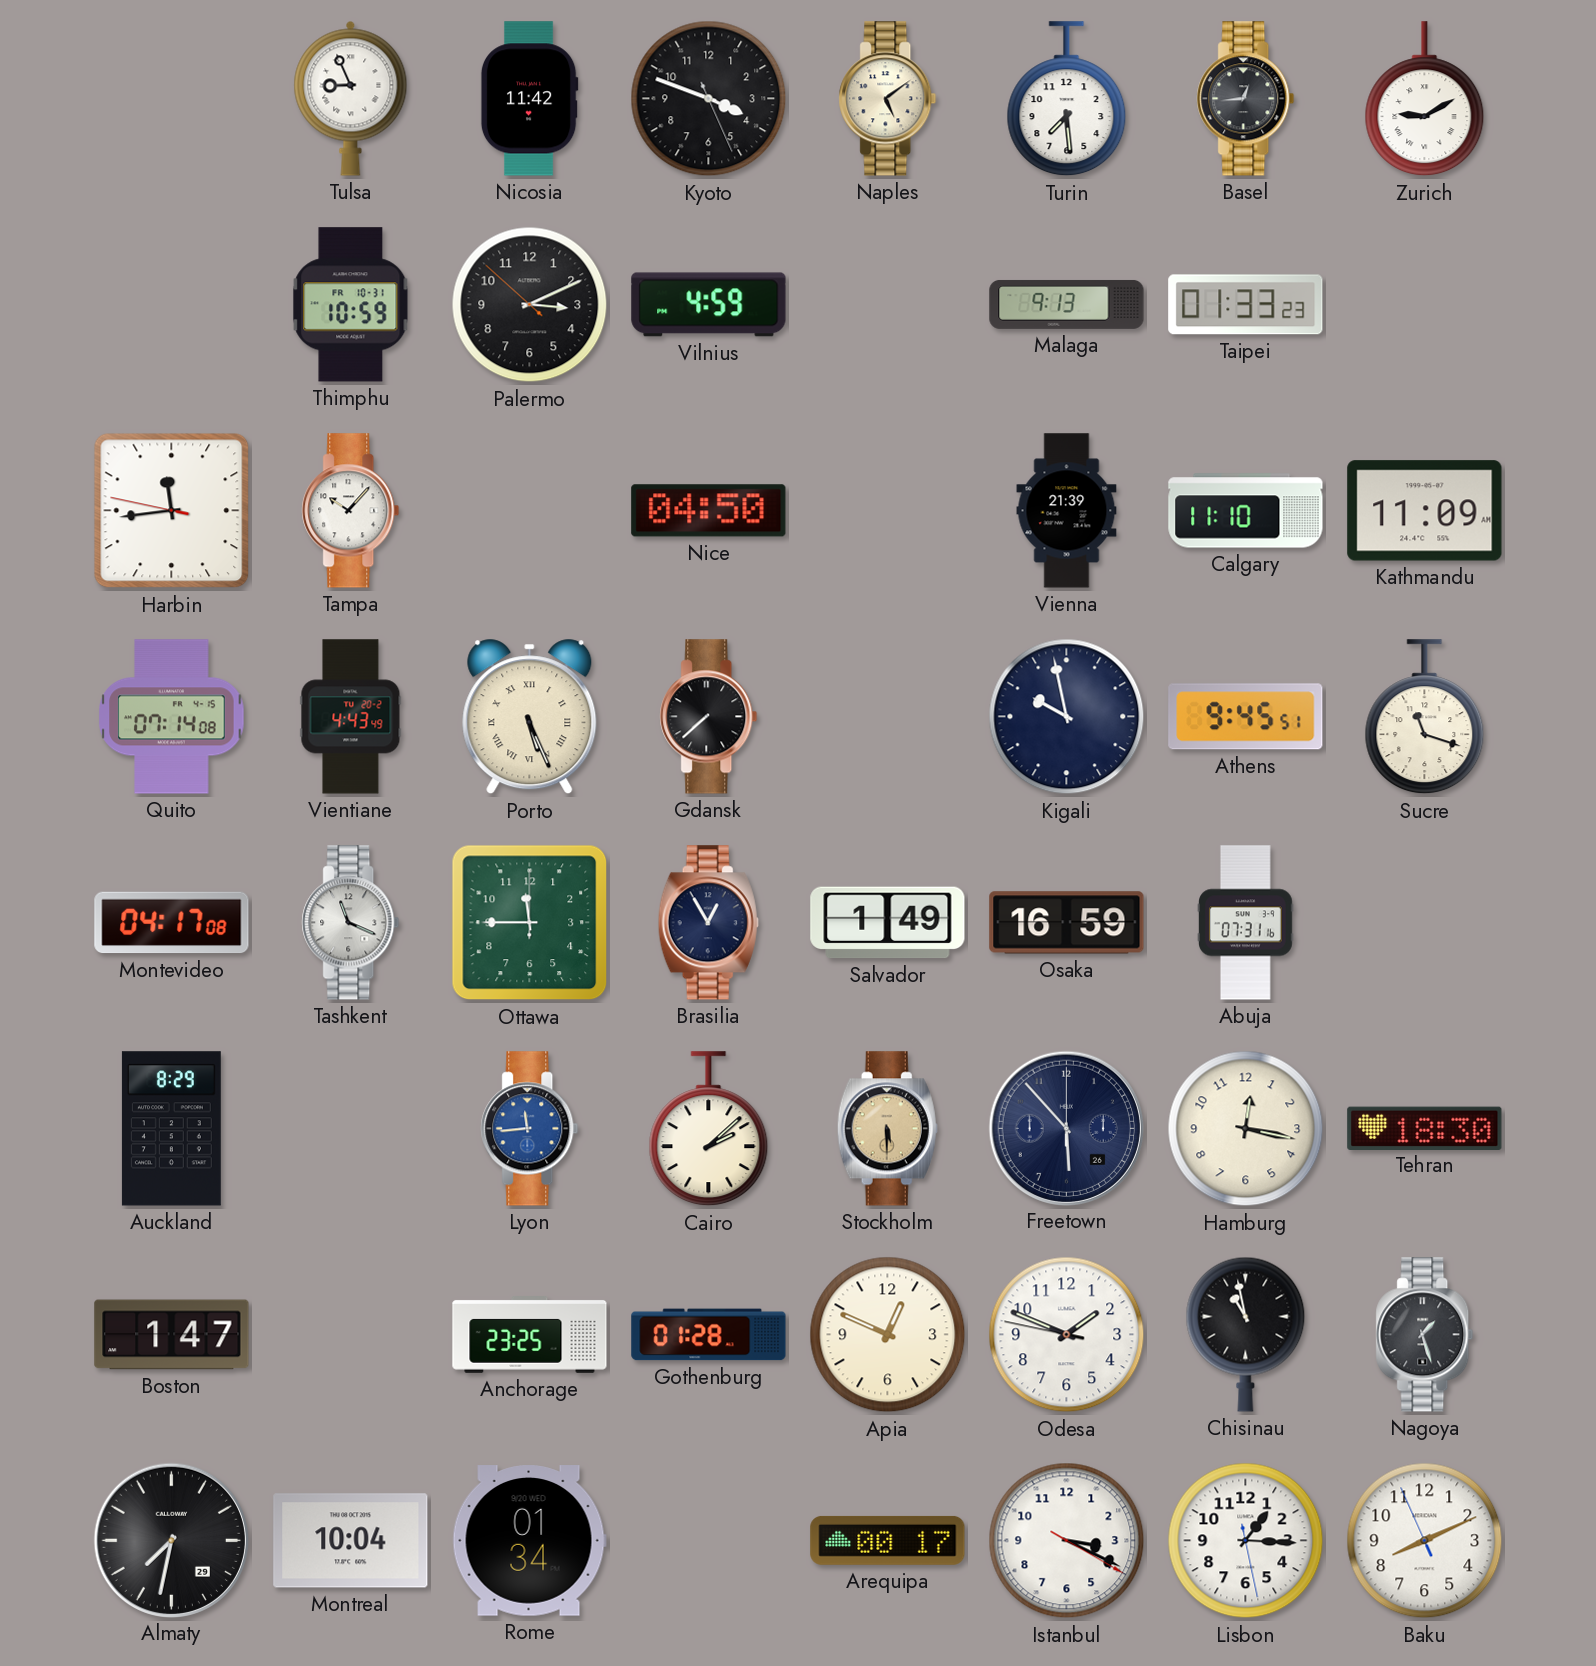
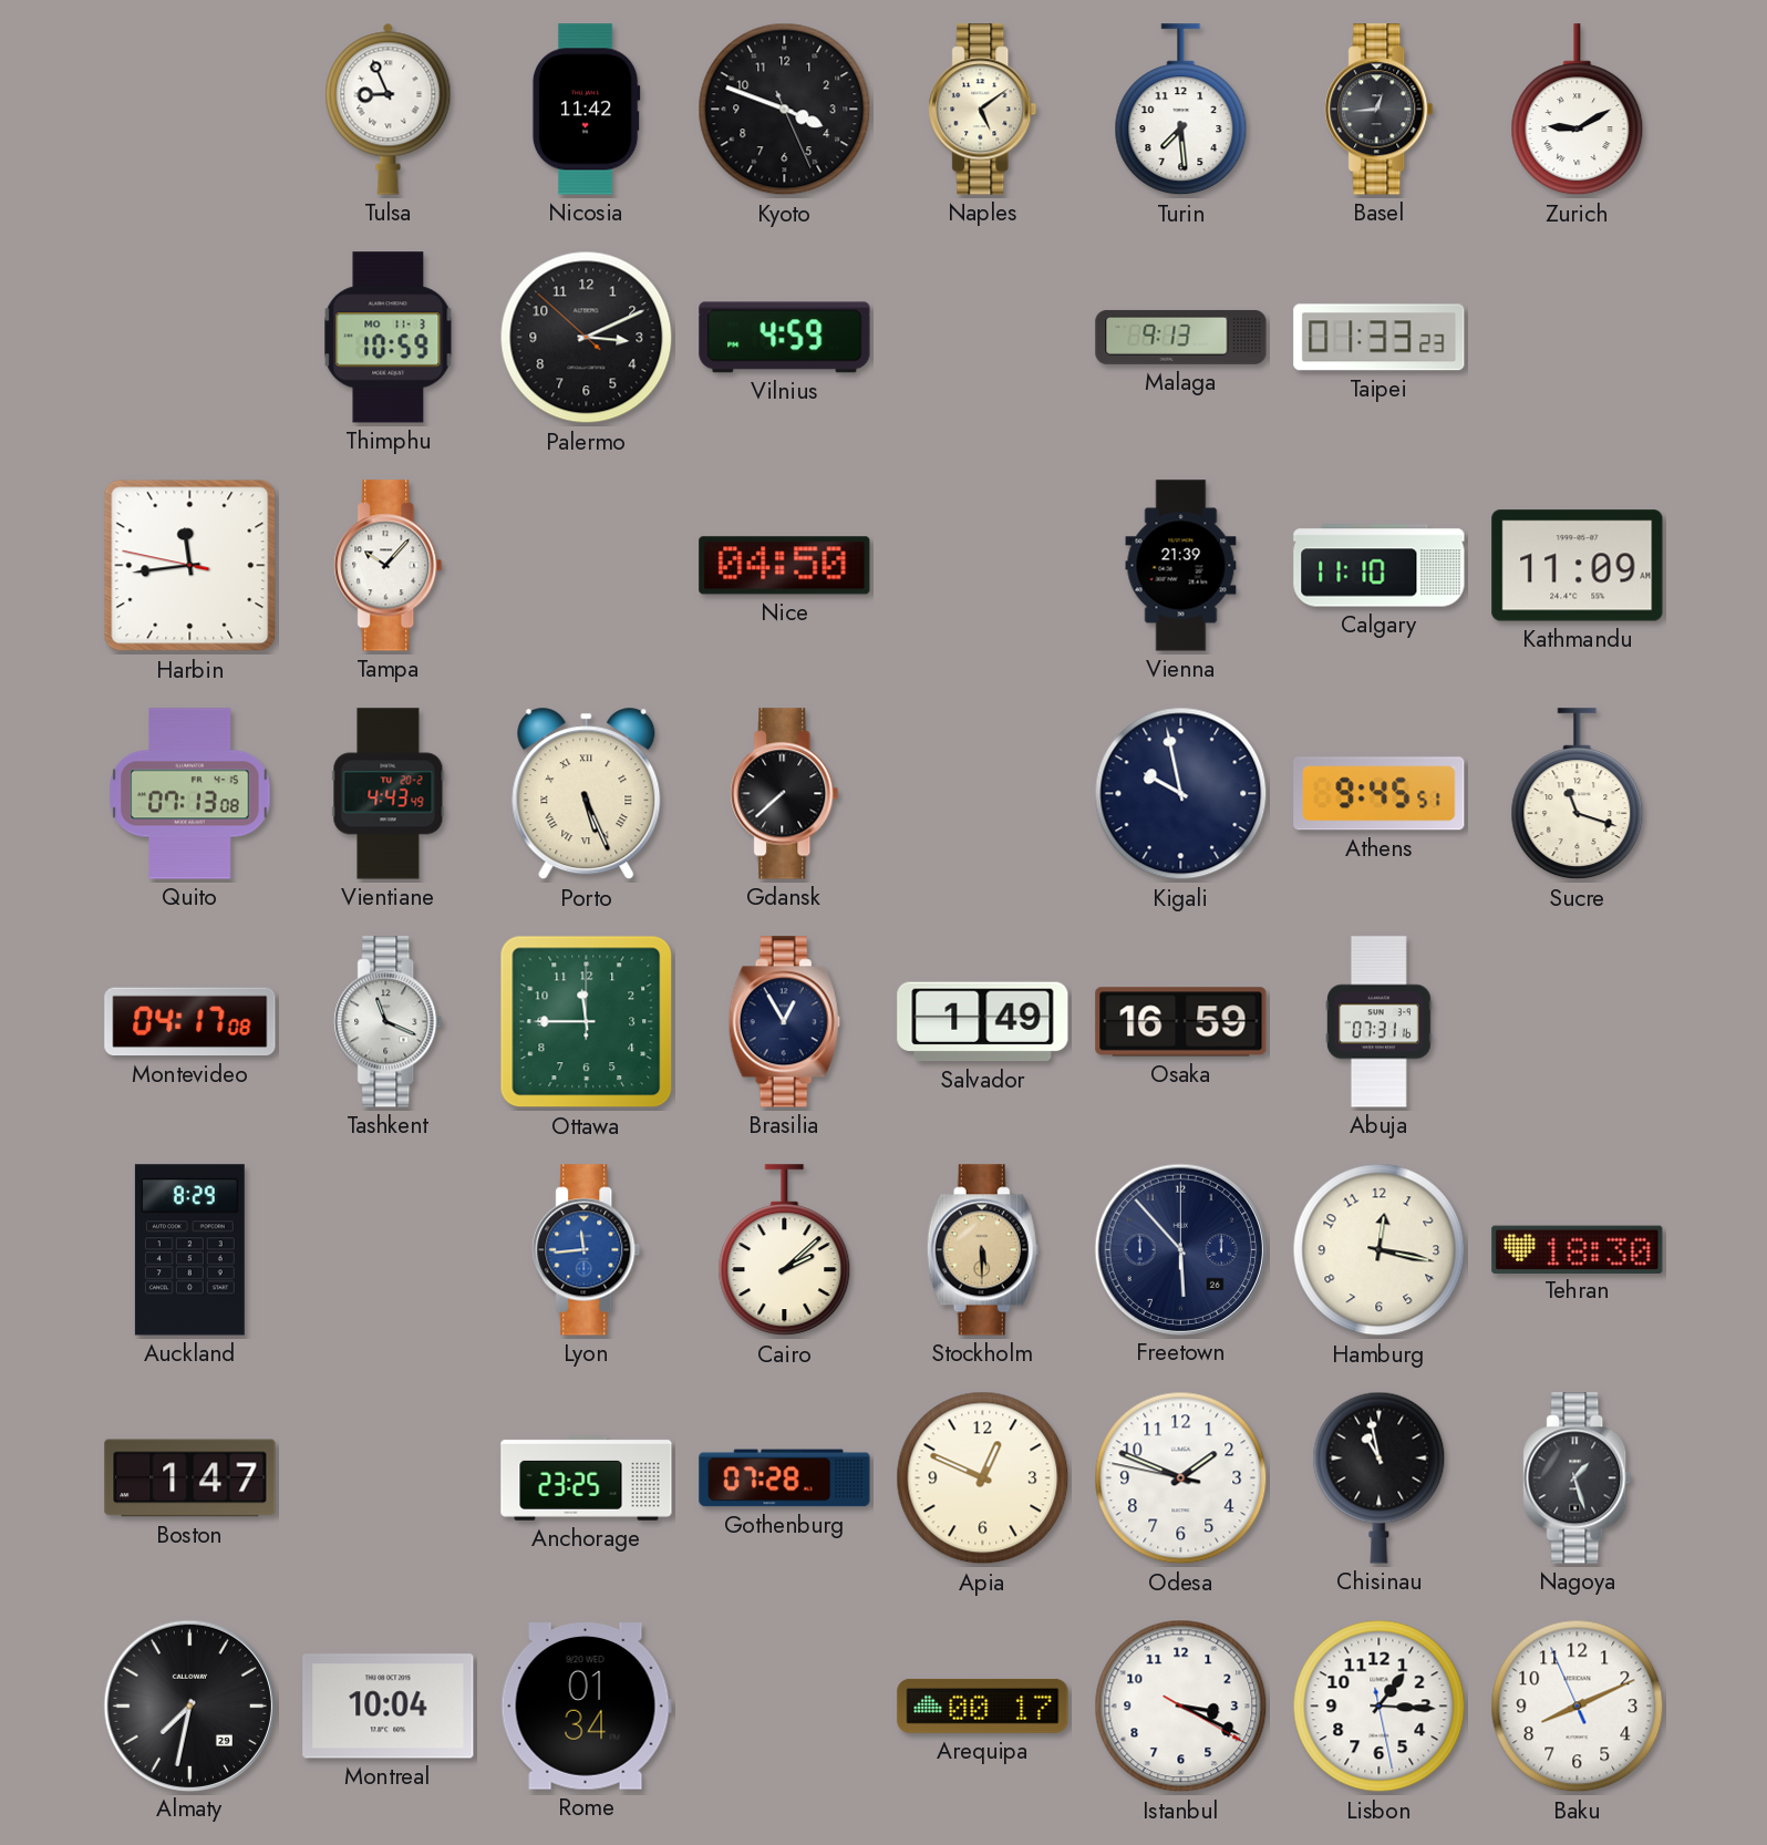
Thimphu date: FR 10-31 -> MO 11-3 (389, 338)
Quito: 07:14 -> 07:13 (190, 794)
Gothenburg: 01:28 -> 07:28 (785, 1478)
